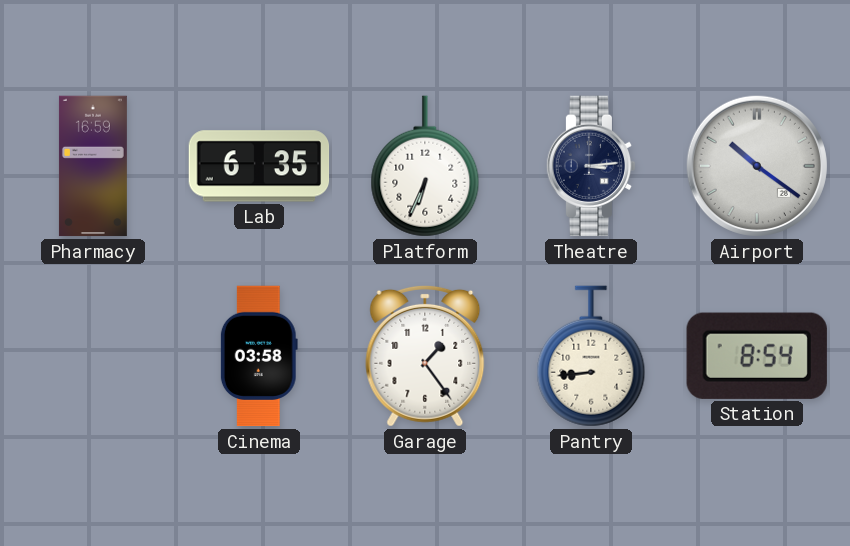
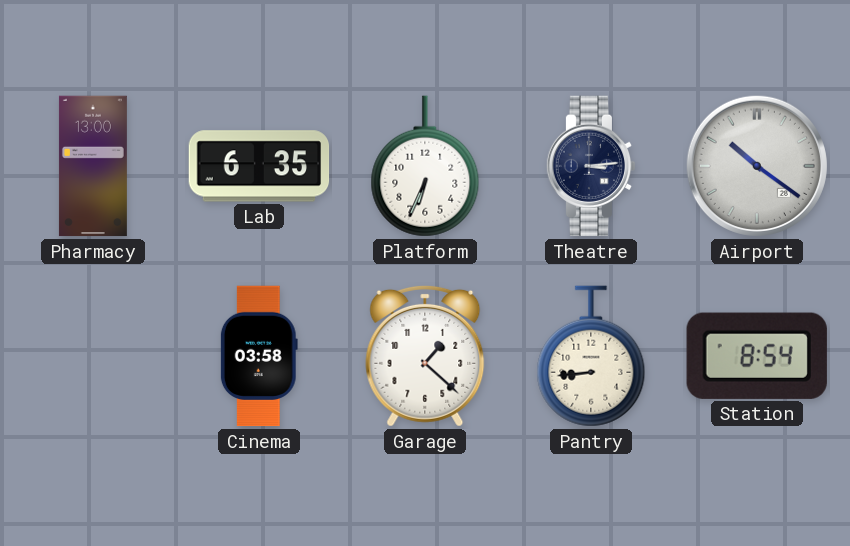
Pharmacy: 16:59 -> 13:00 (93, 166)
Garage: 1:24 -> 1:22 (425, 356)
